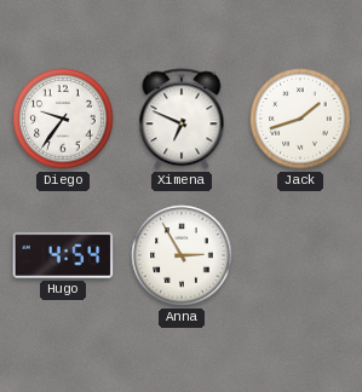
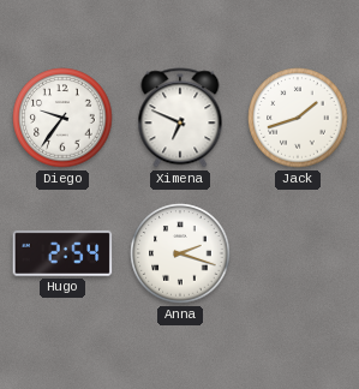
Hugo: 4:54 -> 2:54 (62, 253)
Anna: 2:55 -> 2:18 (180, 253)
